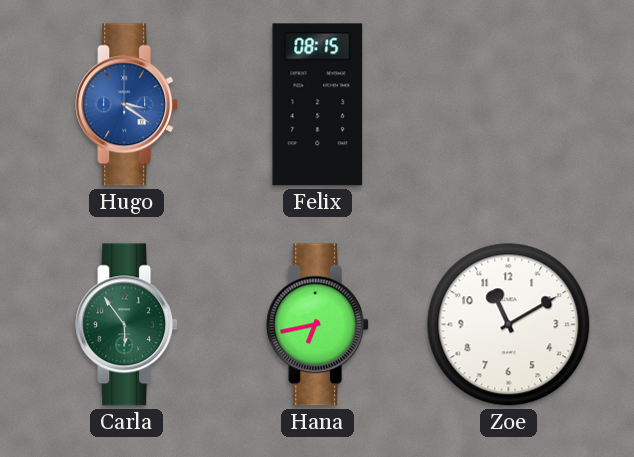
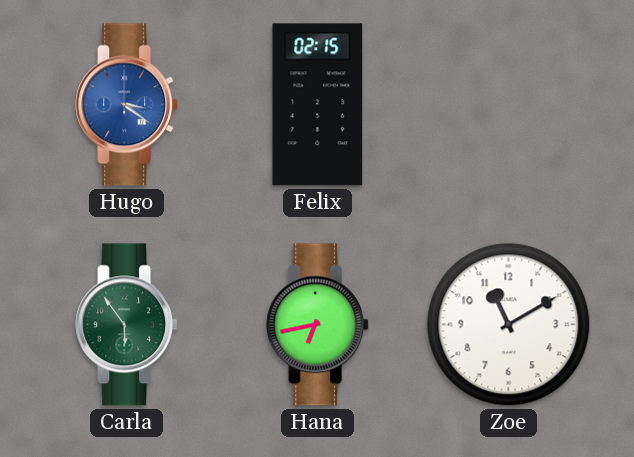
Felix: 08:15 -> 02:15 (318, 105)
